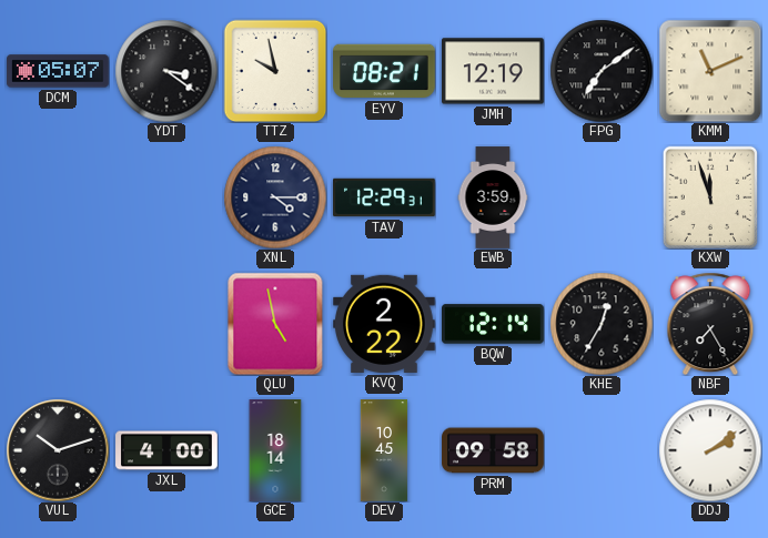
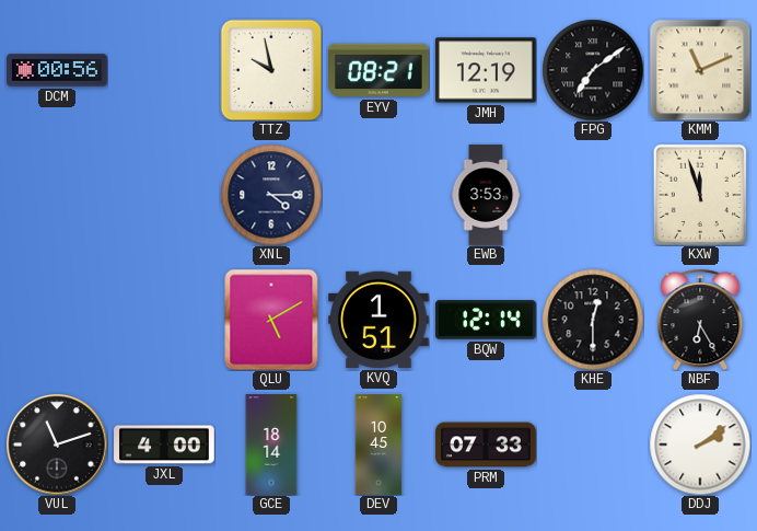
DCM: 05:07 -> 00:56 (57, 70)
YDT: 3:21 -> none (166, 71)
TAV: 12:29 -> none (384, 197)
EWB: 3:59 -> 3:53 (486, 195)
QLU: 4:58 -> 5:10 (271, 320)
KVQ: 2:22 -> 1:51 (380, 320)
KHE: 12:35 -> 12:30 (593, 320)
NBF: 7:25 -> 6:25 (700, 320)
VUL: 10:12 -> 11:12 (57, 445)
PRM: 09:58 -> 07:33 (486, 445)
